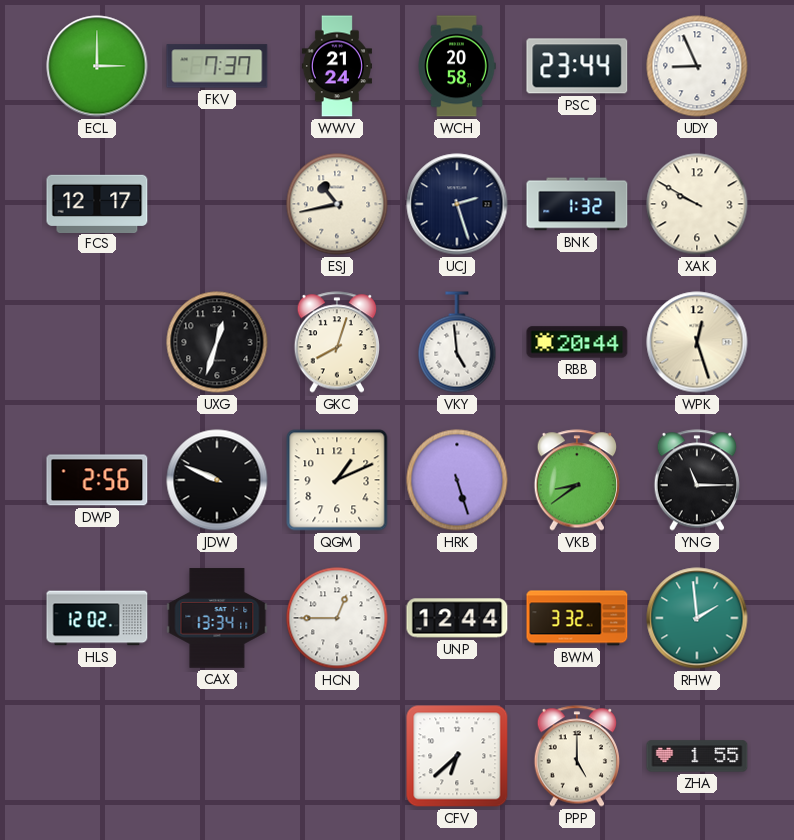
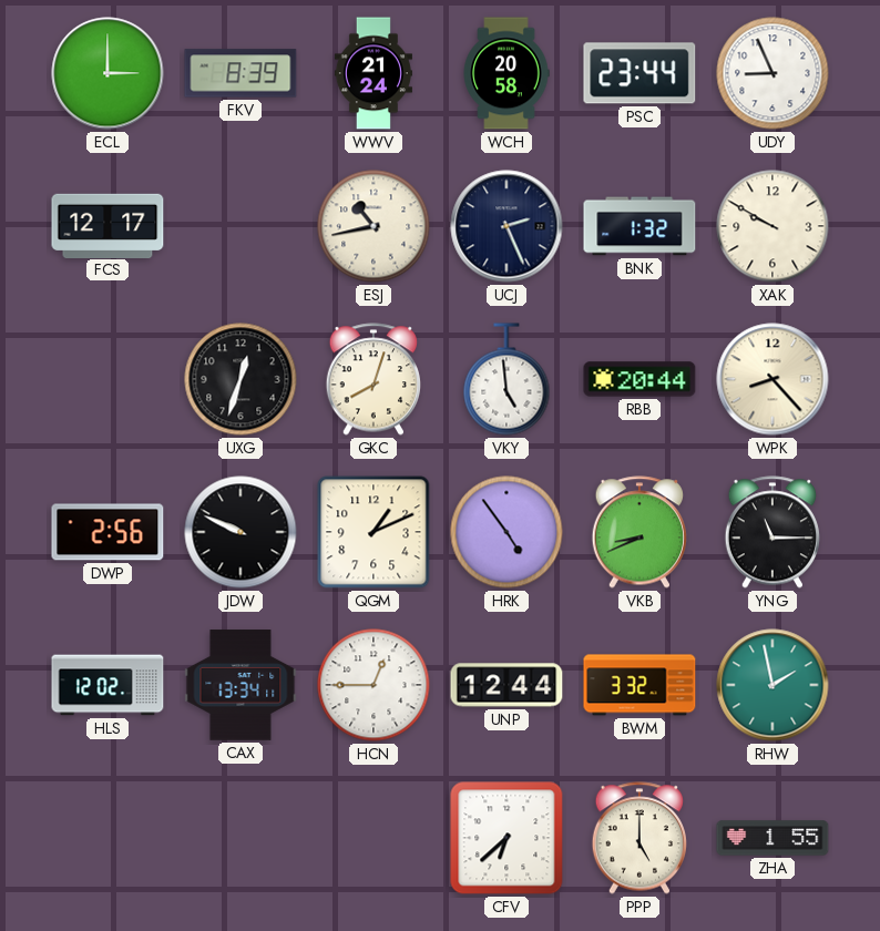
FKV: 7:37 -> 8:39 (241, 73)
UCJ: 2:27 -> 2:26 (506, 226)
WPK: 12:27 -> 8:23 (772, 379)
HRK: 5:27 -> 4:54 (506, 532)
VKB: 8:39 -> 8:41 (638, 532)
RHW: 1:59 -> 1:58 (772, 685)
